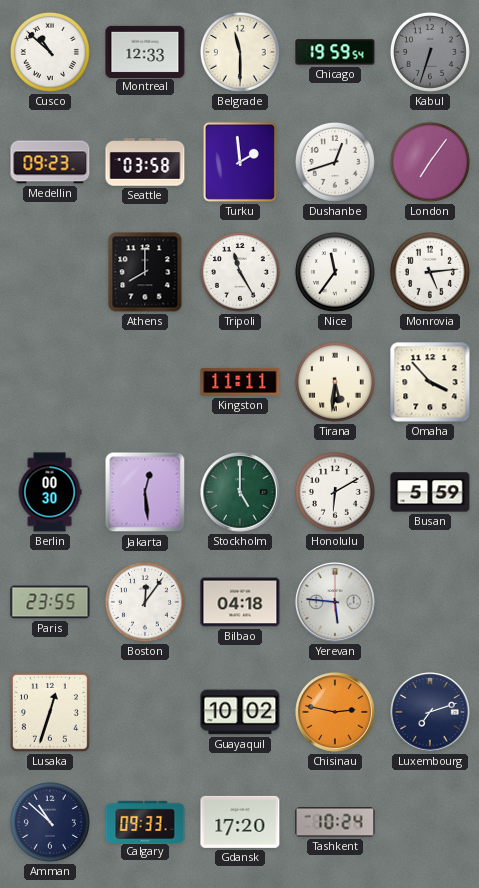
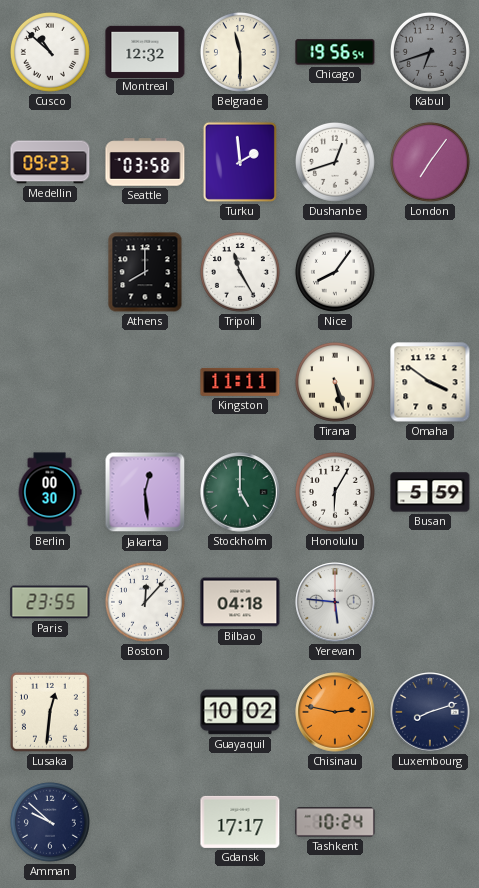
Montreal: 12:33 -> 12:32 (145, 51)
Chicago: 19:59 -> 19:56 (335, 52)
Kabul: 6:33 -> 6:42 (430, 52)
Nice: 11:36 -> 8:06 (335, 272)
Monrovia: 5:14 -> none (430, 272)
Tirana: 5:31 -> 5:27 (335, 382)
Omaha: 3:53 -> 3:51 (430, 382)
Honolulu: 6:10 -> 6:05 (335, 492)
Boston: 12:06 -> 12:07 (145, 602)
Lusaka: 12:33 -> 12:31 (50, 712)
Luxembourg: 7:12 -> 8:12 (430, 712)
Amman: 10:52 -> 9:52 (50, 822)
Calgary: 09:33 -> none (145, 821)
Gdansk: 17:20 -> 17:17 (240, 822)
